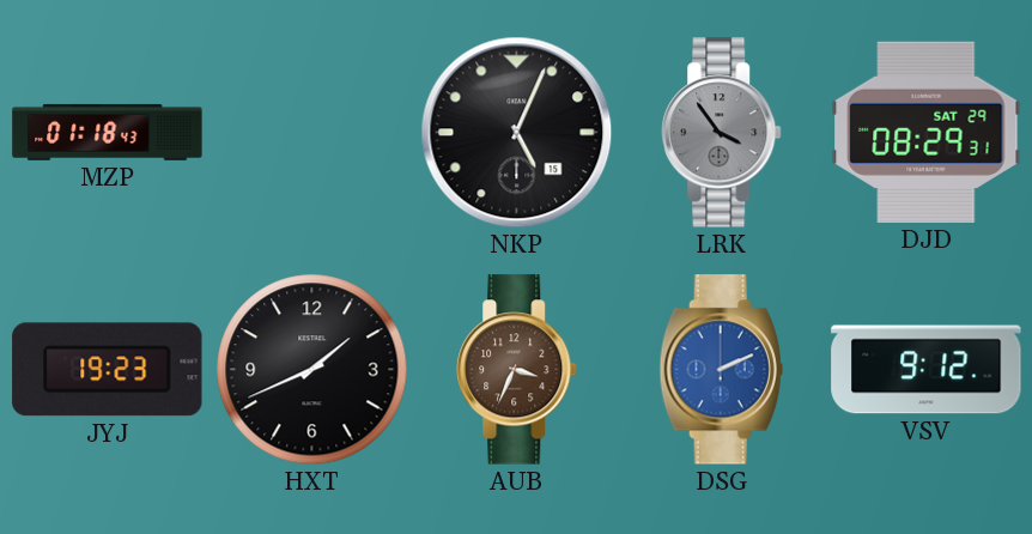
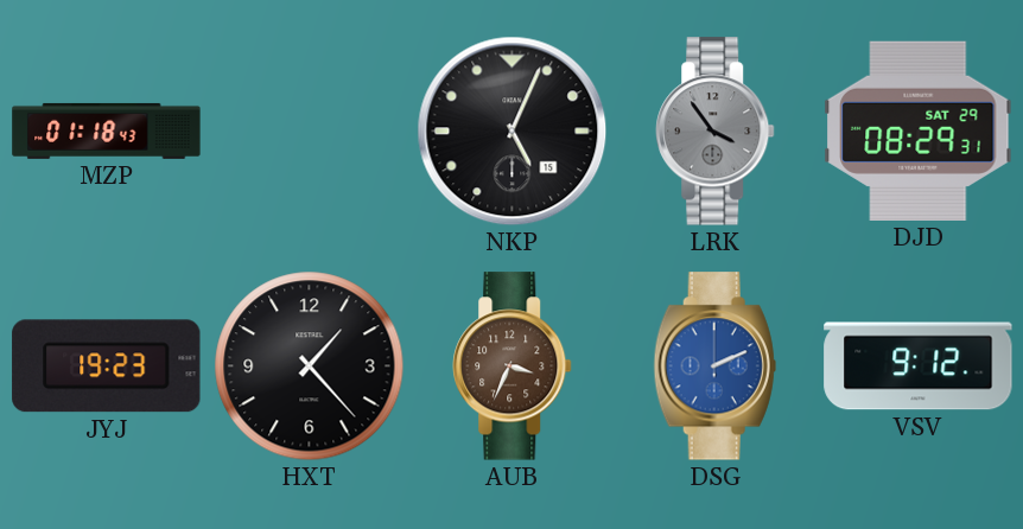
HXT: 1:41 -> 1:23 (310, 367)
